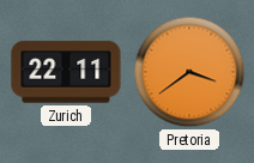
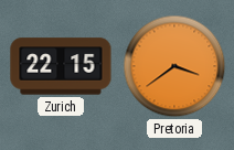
Zurich: 22:11 -> 22:15 (61, 66)
